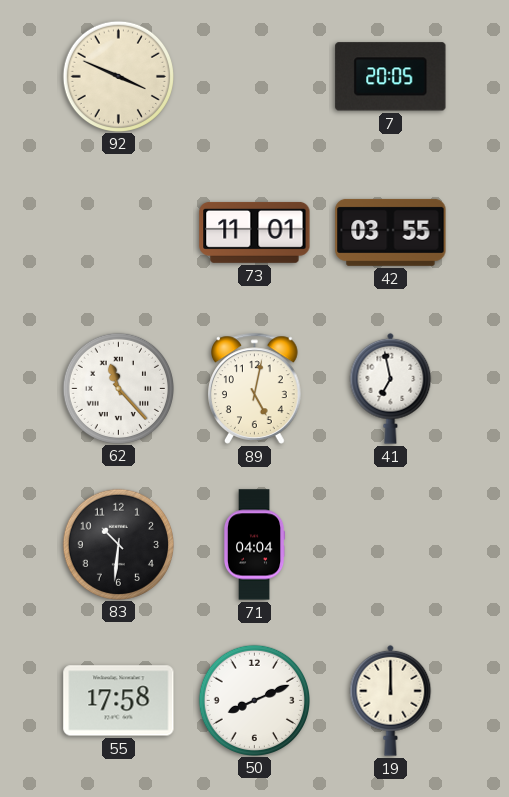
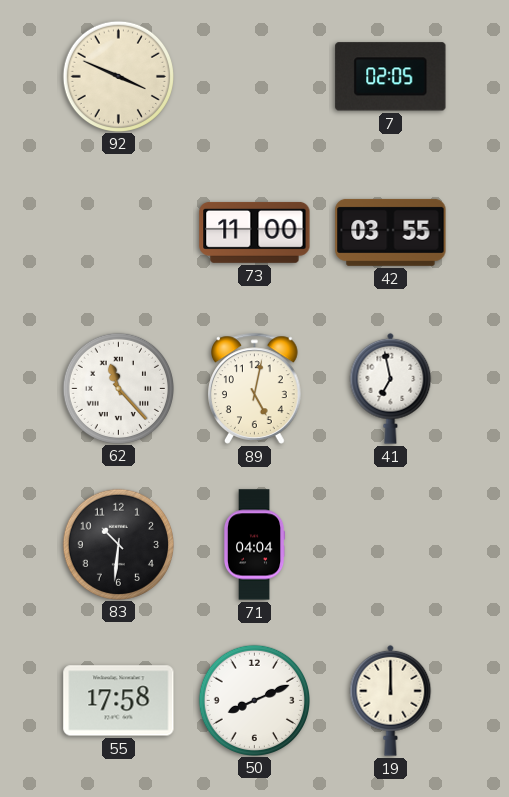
7: 20:05 -> 02:05 (391, 77)
73: 11:01 -> 11:00 (255, 232)
